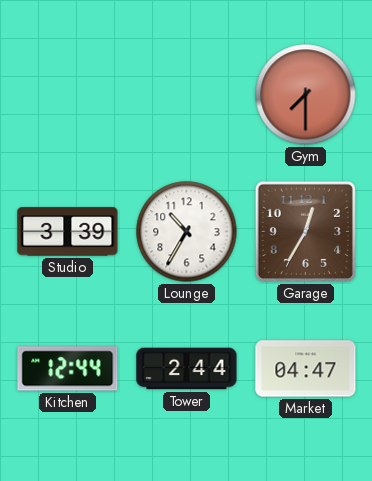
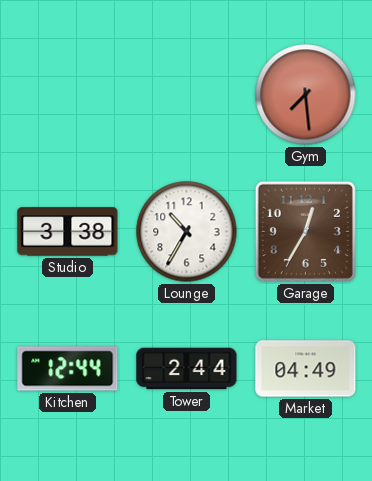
Gym: 7:30 -> 7:29 (306, 95)
Studio: 3:39 -> 3:38 (68, 232)
Market: 04:47 -> 04:49 (306, 369)
